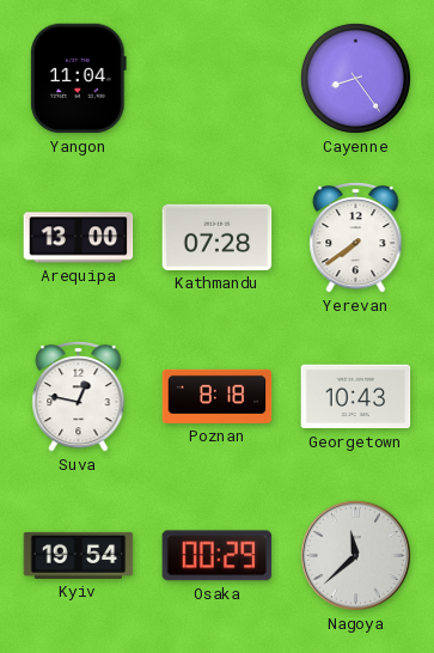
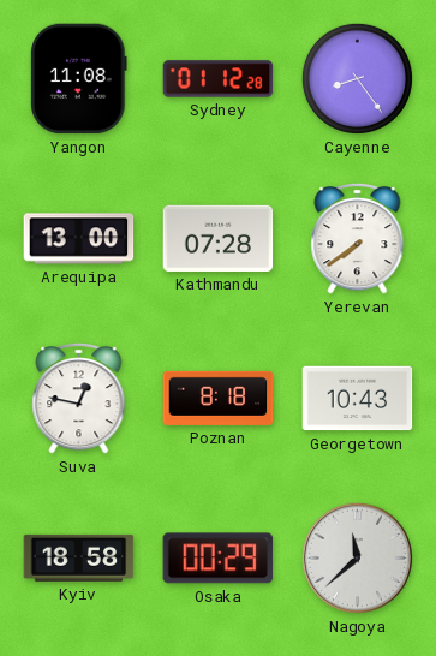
Yangon: 11:04 -> 11:08 (79, 79)
Sydney: none -> 01:12 (219, 79)
Kyiv: 19:54 -> 18:58 (79, 557)
